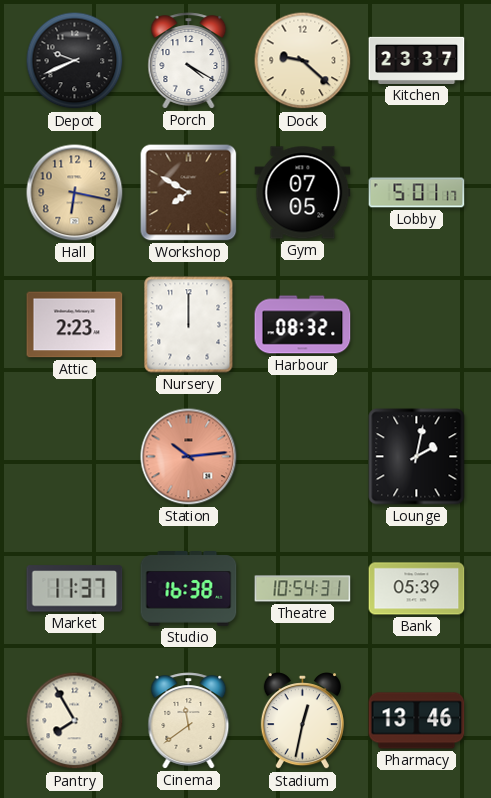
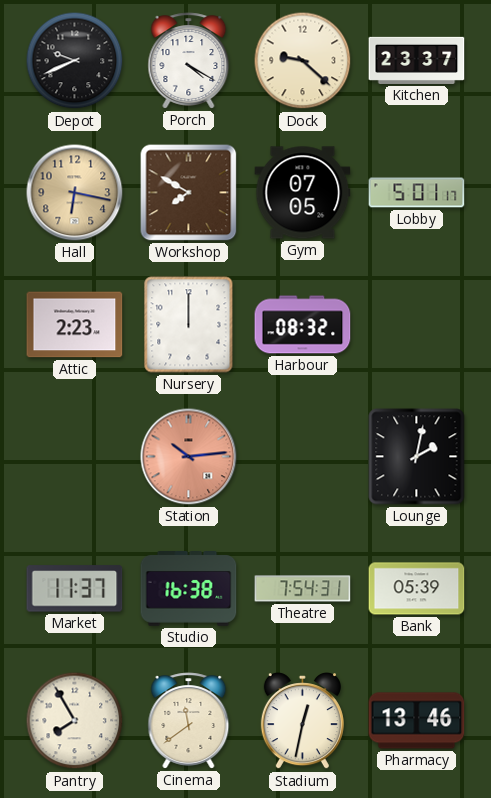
Theatre: 10:54 -> 7:54 (303, 589)
